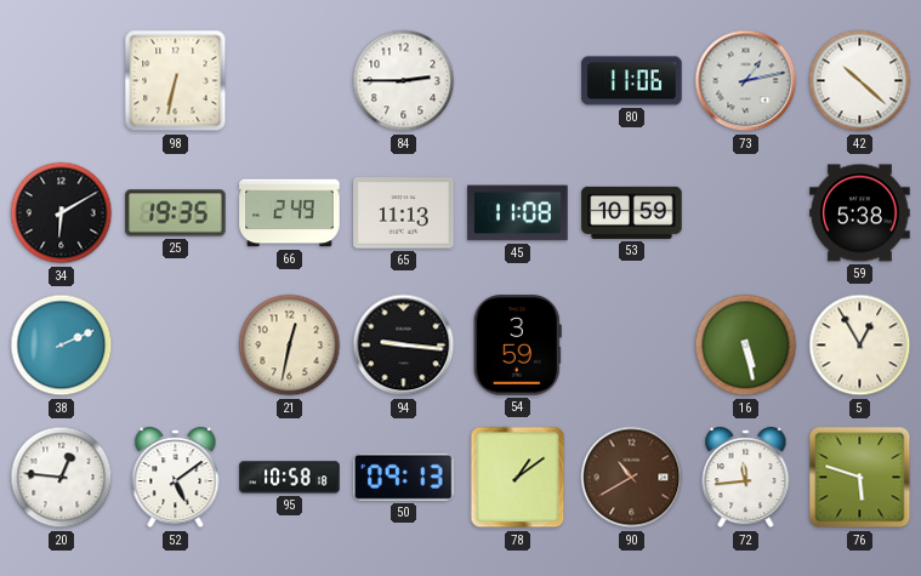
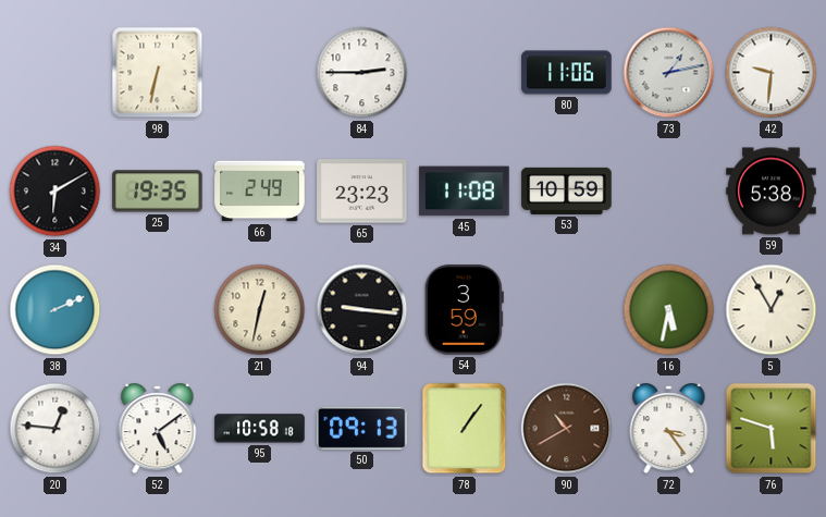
42: 10:22 -> 9:31 (772, 73)
65: 11:13 -> 23:23 (362, 192)
16: 5:28 -> 5:32 (669, 310)
78: 1:09 -> 1:06 (465, 429)
72: 11:44 -> 3:24 (669, 429)
